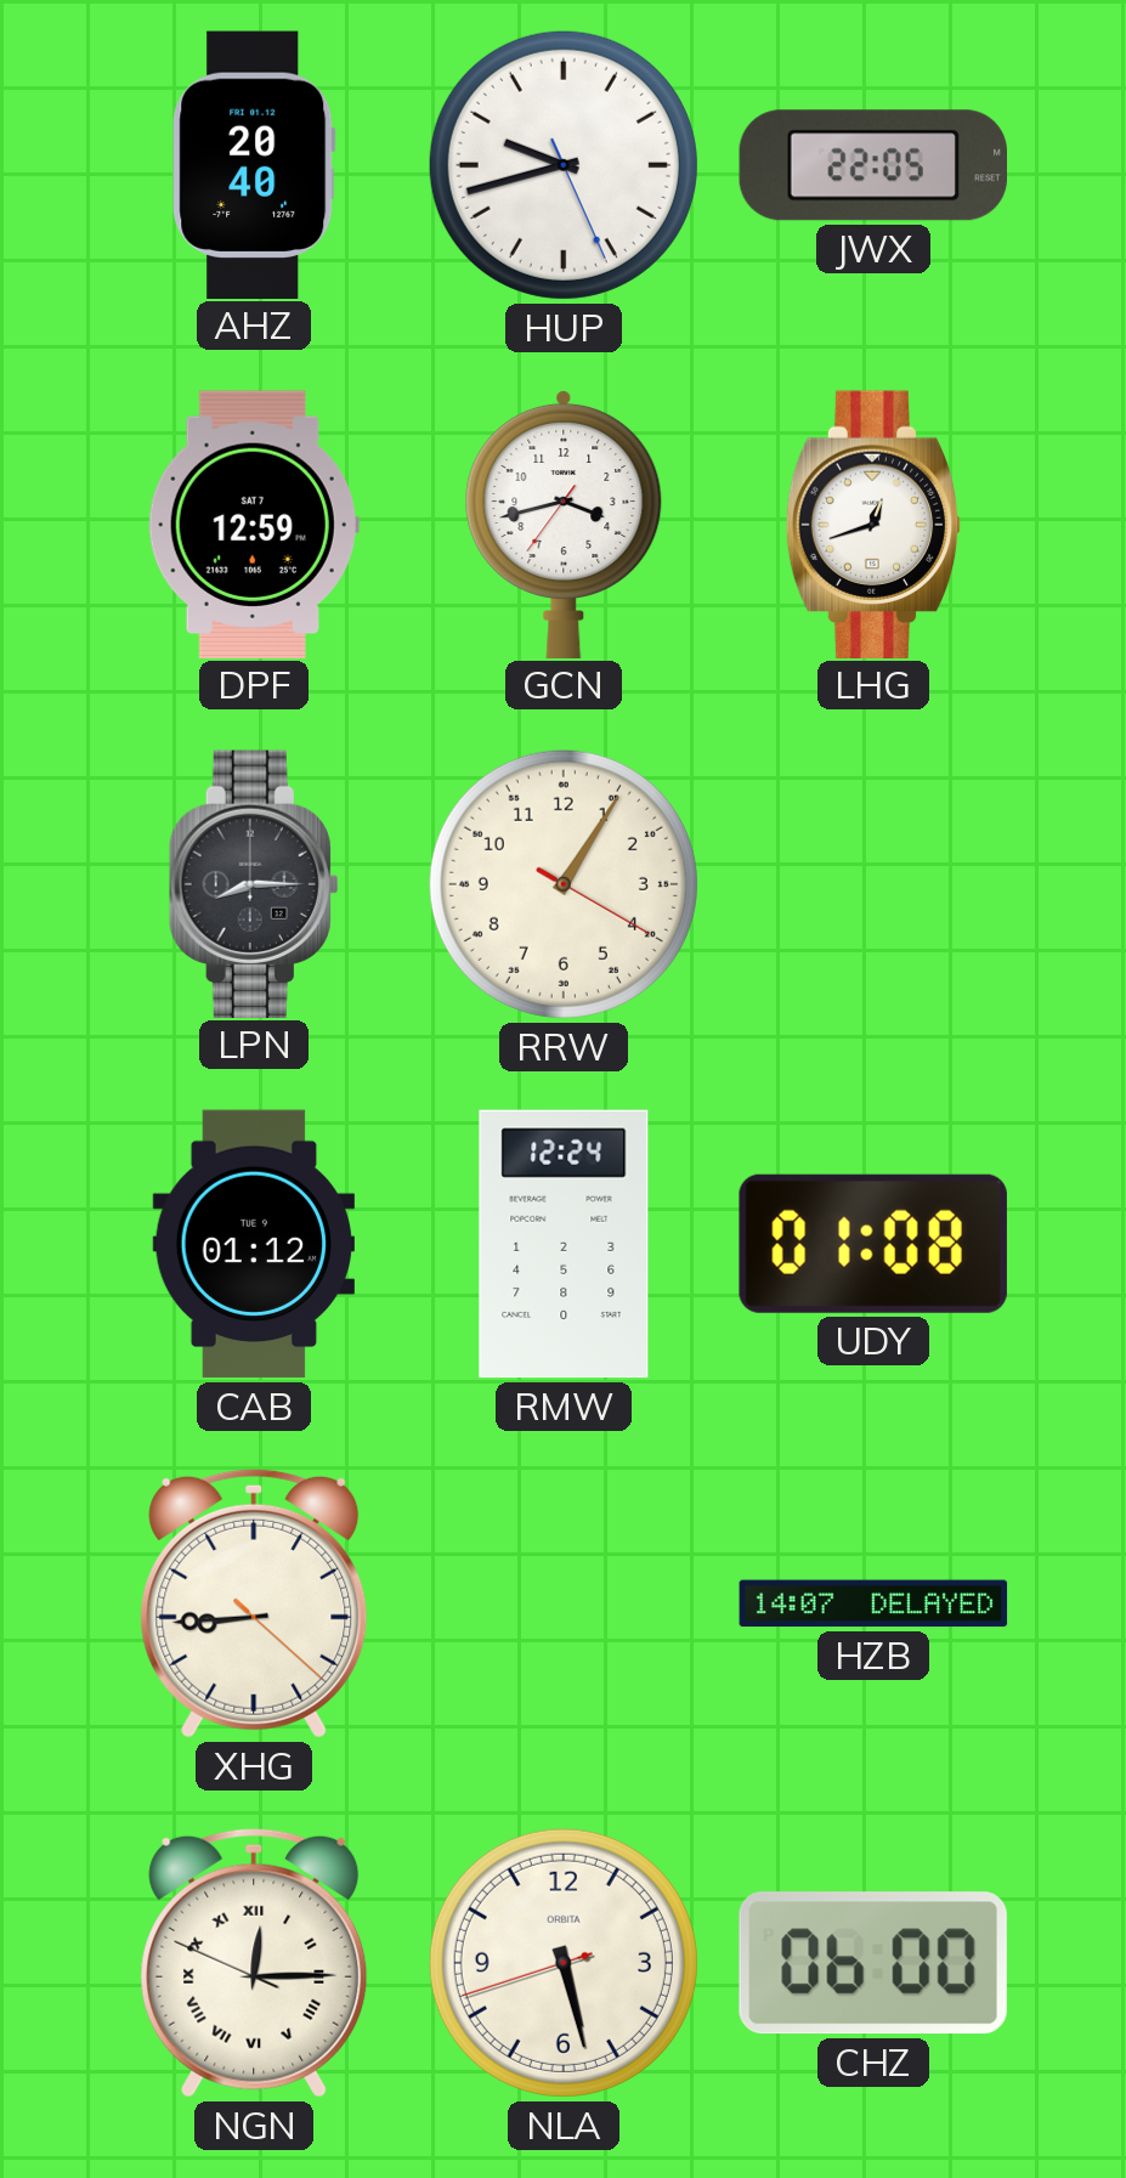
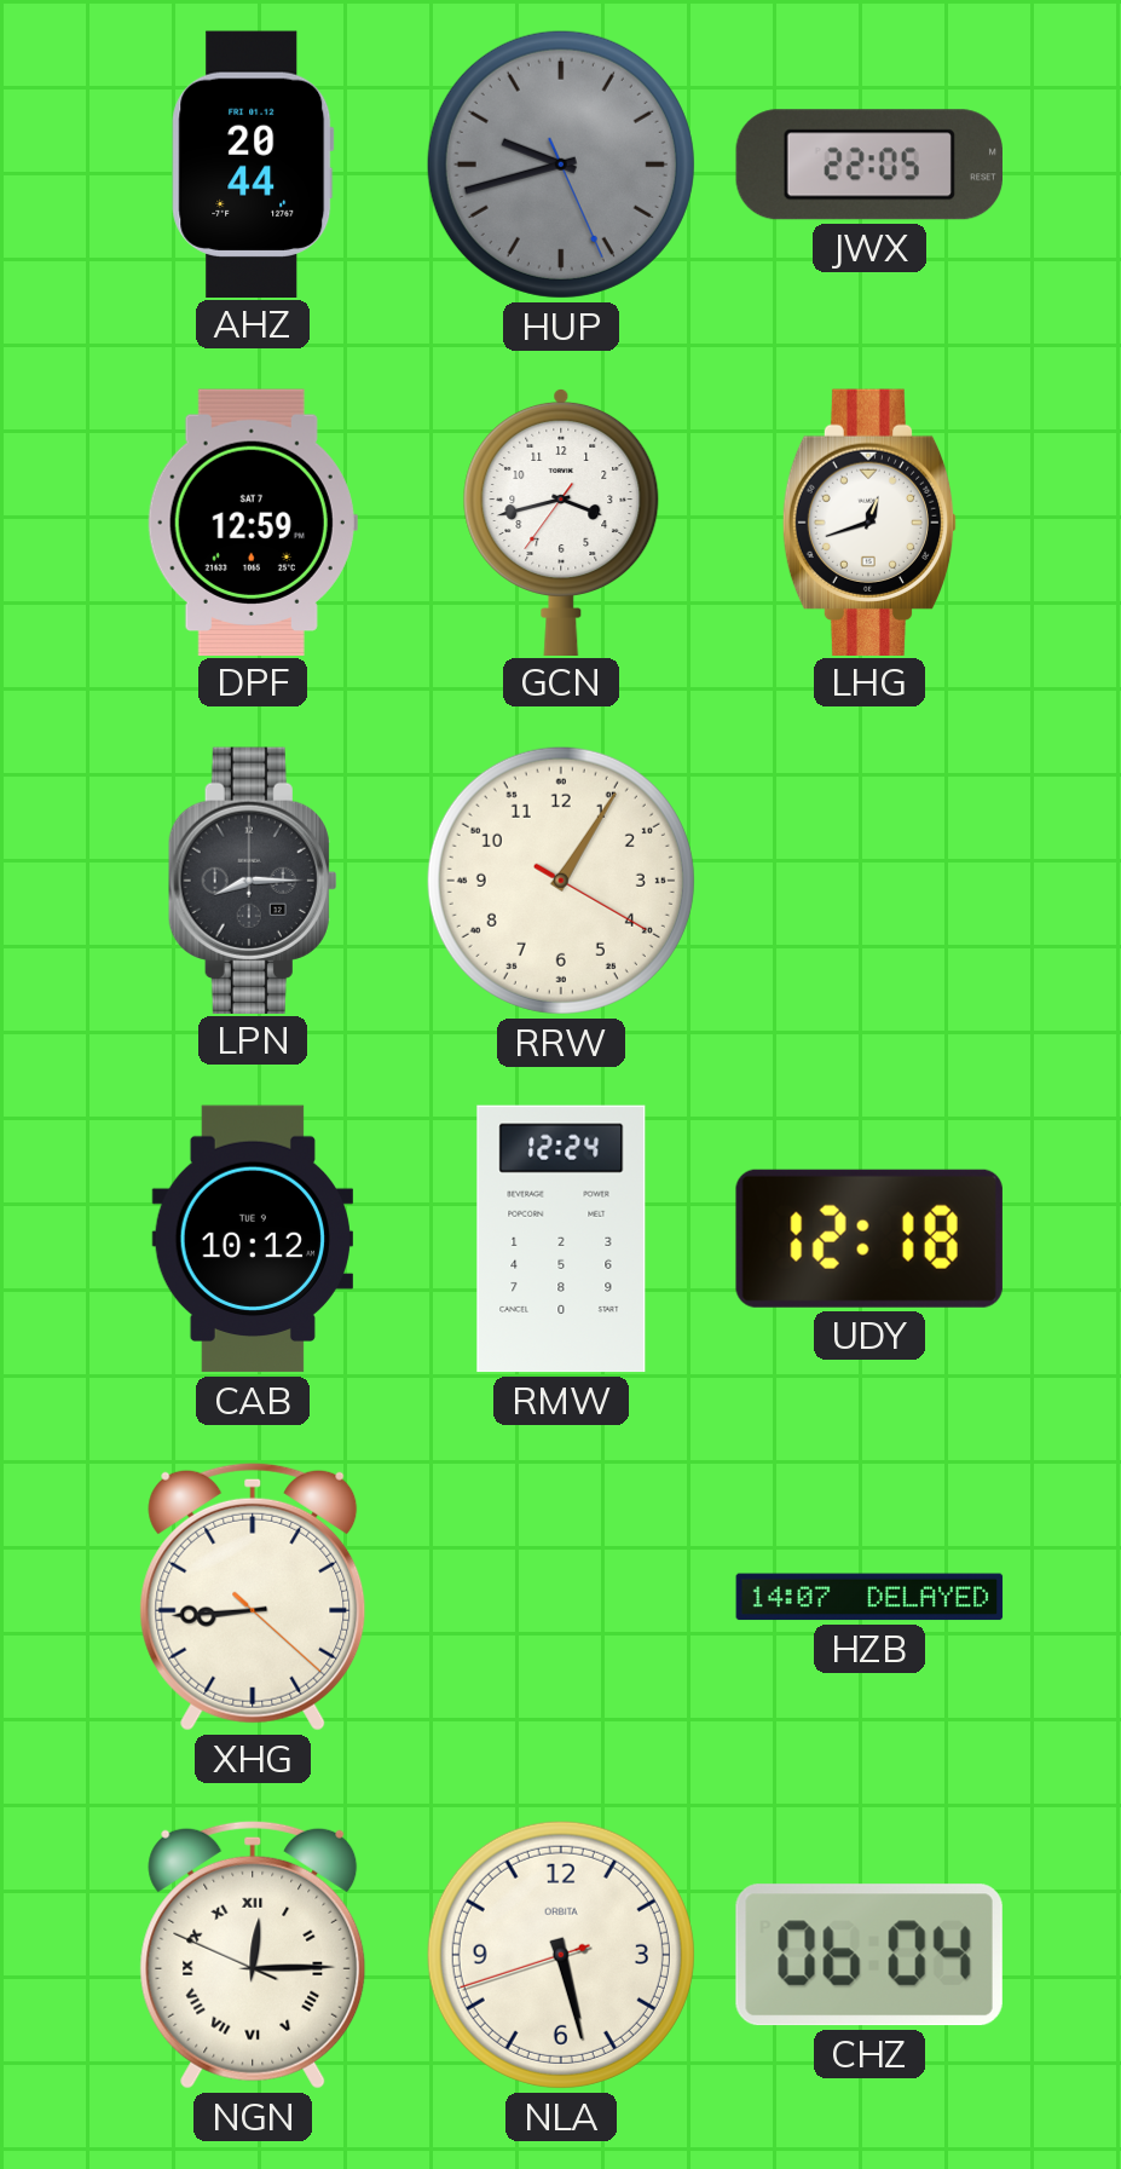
AHZ: 20:40 -> 20:44 (253, 163)
HUP dial: white -> grey (561, 165)
CAB: 01:12 -> 10:12 (252, 1239)
UDY: 01:08 -> 12:18 (869, 1239)
CHZ: 06:00 -> 06:04 (869, 1955)
